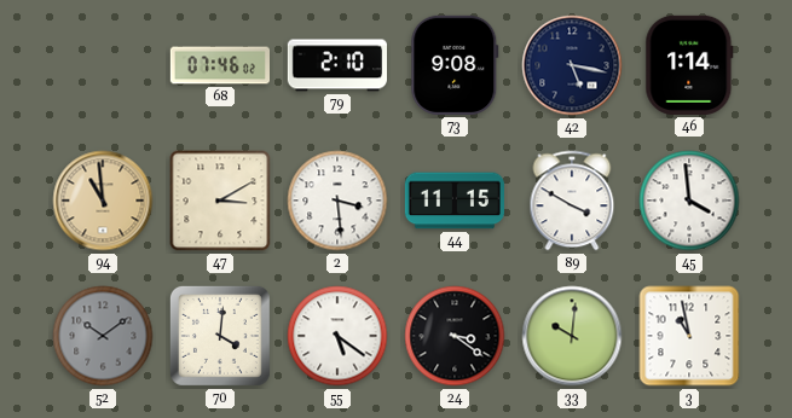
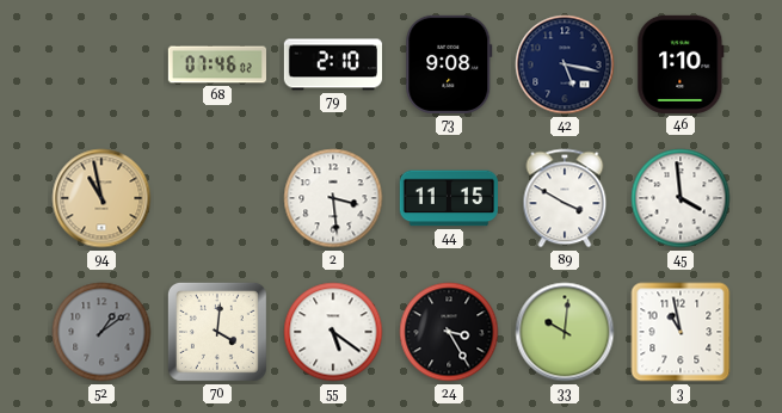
46: 1:14 -> 1:10 (681, 64)
94: 10:59 -> 10:58 (101, 198)
47: 3:10 -> none (220, 201)
52: 10:09 -> 1:09 (101, 332)
24: 3:21 -> 3:25 (449, 332)
